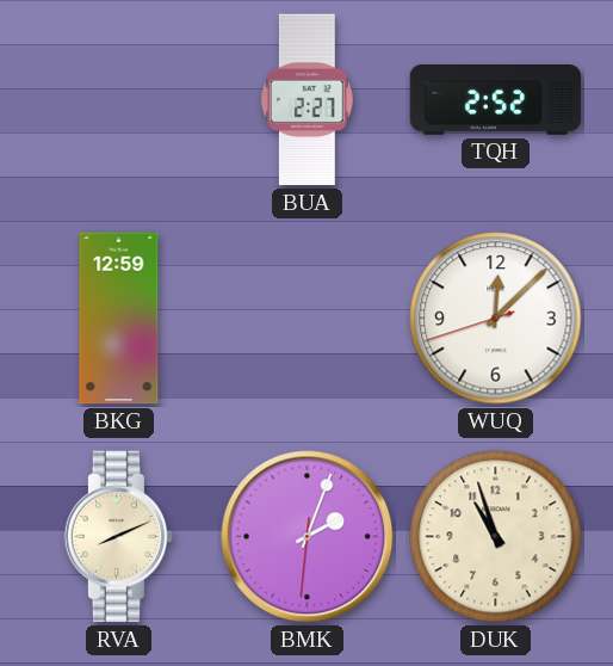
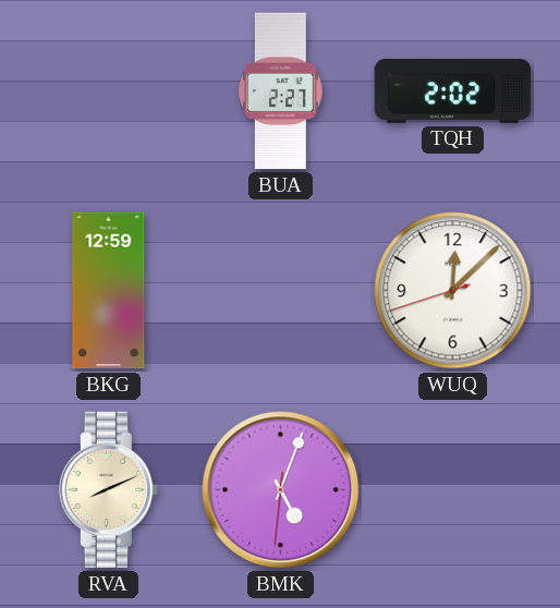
TQH: 2:52 -> 2:02 (453, 92)
BMK: 2:03 -> 5:03 (281, 490)
DUK: 10:57 -> none (496, 537)
